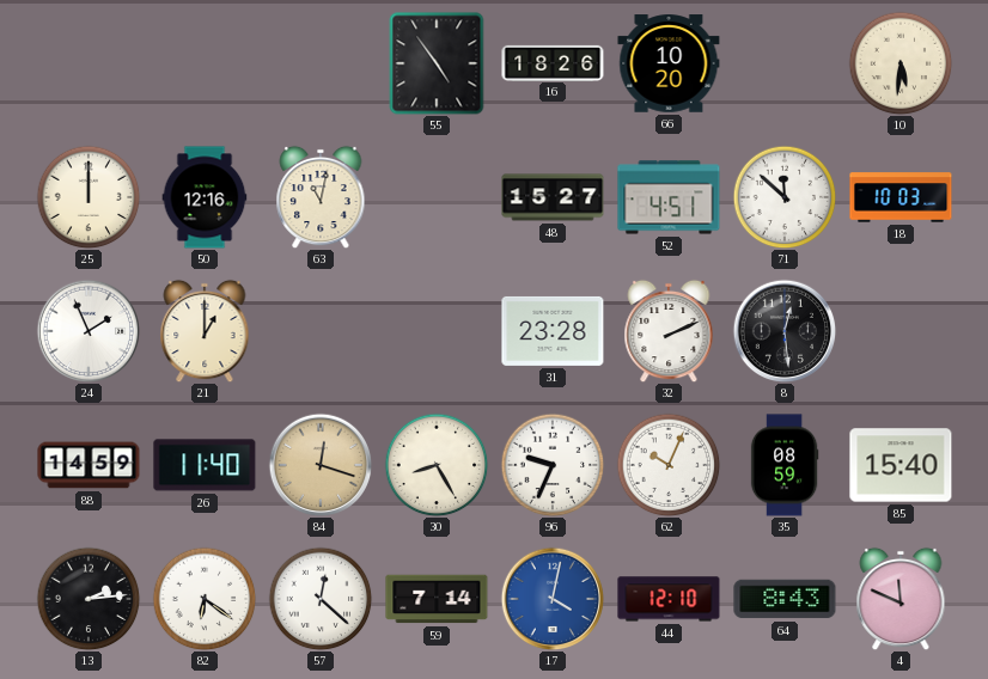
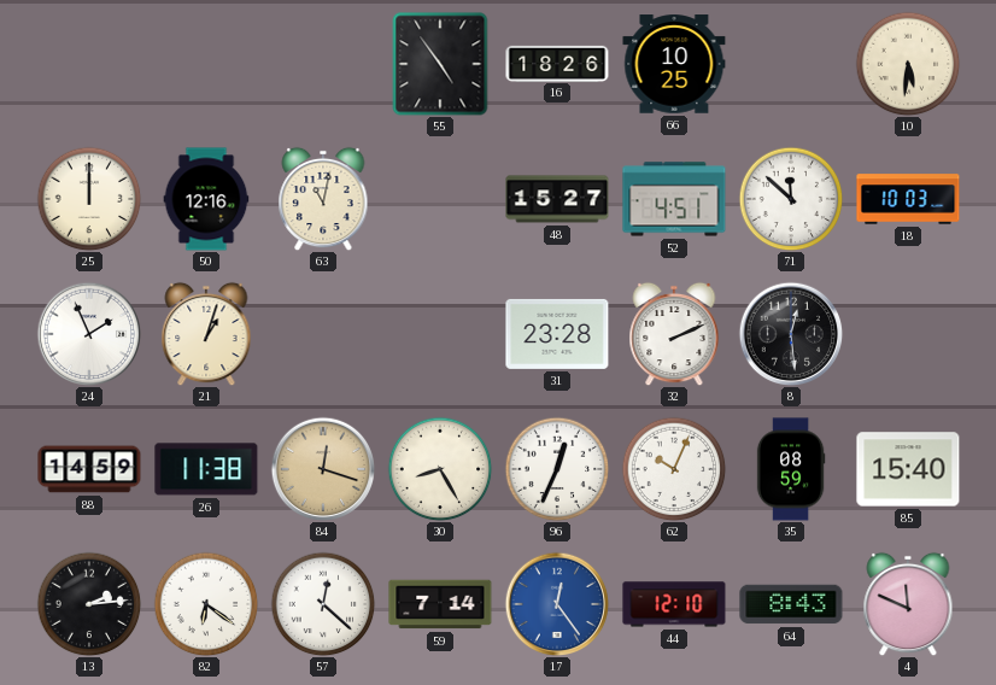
66: 10:20 -> 10:25 (674, 64)
21: 1:00 -> 1:03 (206, 334)
26: 11:40 -> 11:38 (206, 469)
96: 9:34 -> 12:34 (557, 469)
17: 4:02 -> 12:24 (557, 604)
